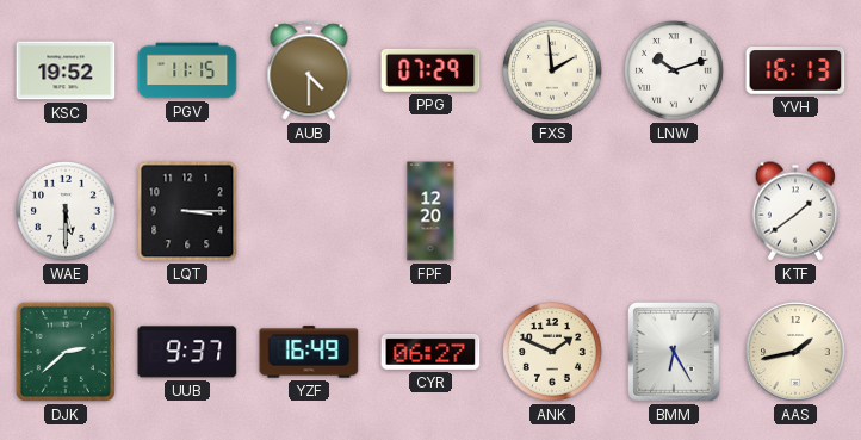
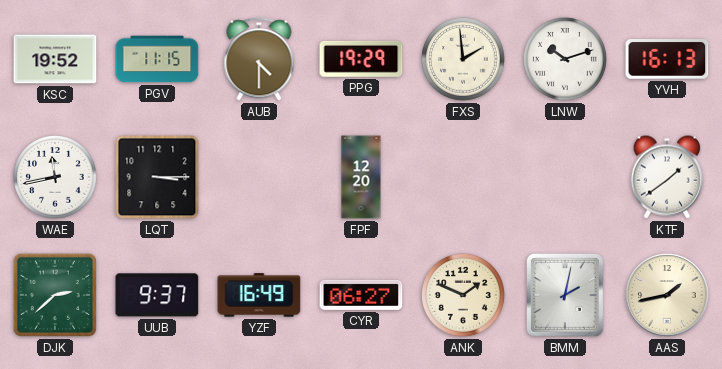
PPG: 07:29 -> 19:29 (361, 59)
WAE: 5:30 -> 11:43 (56, 178)
BMM: 6:25 -> 2:02 (566, 296)
